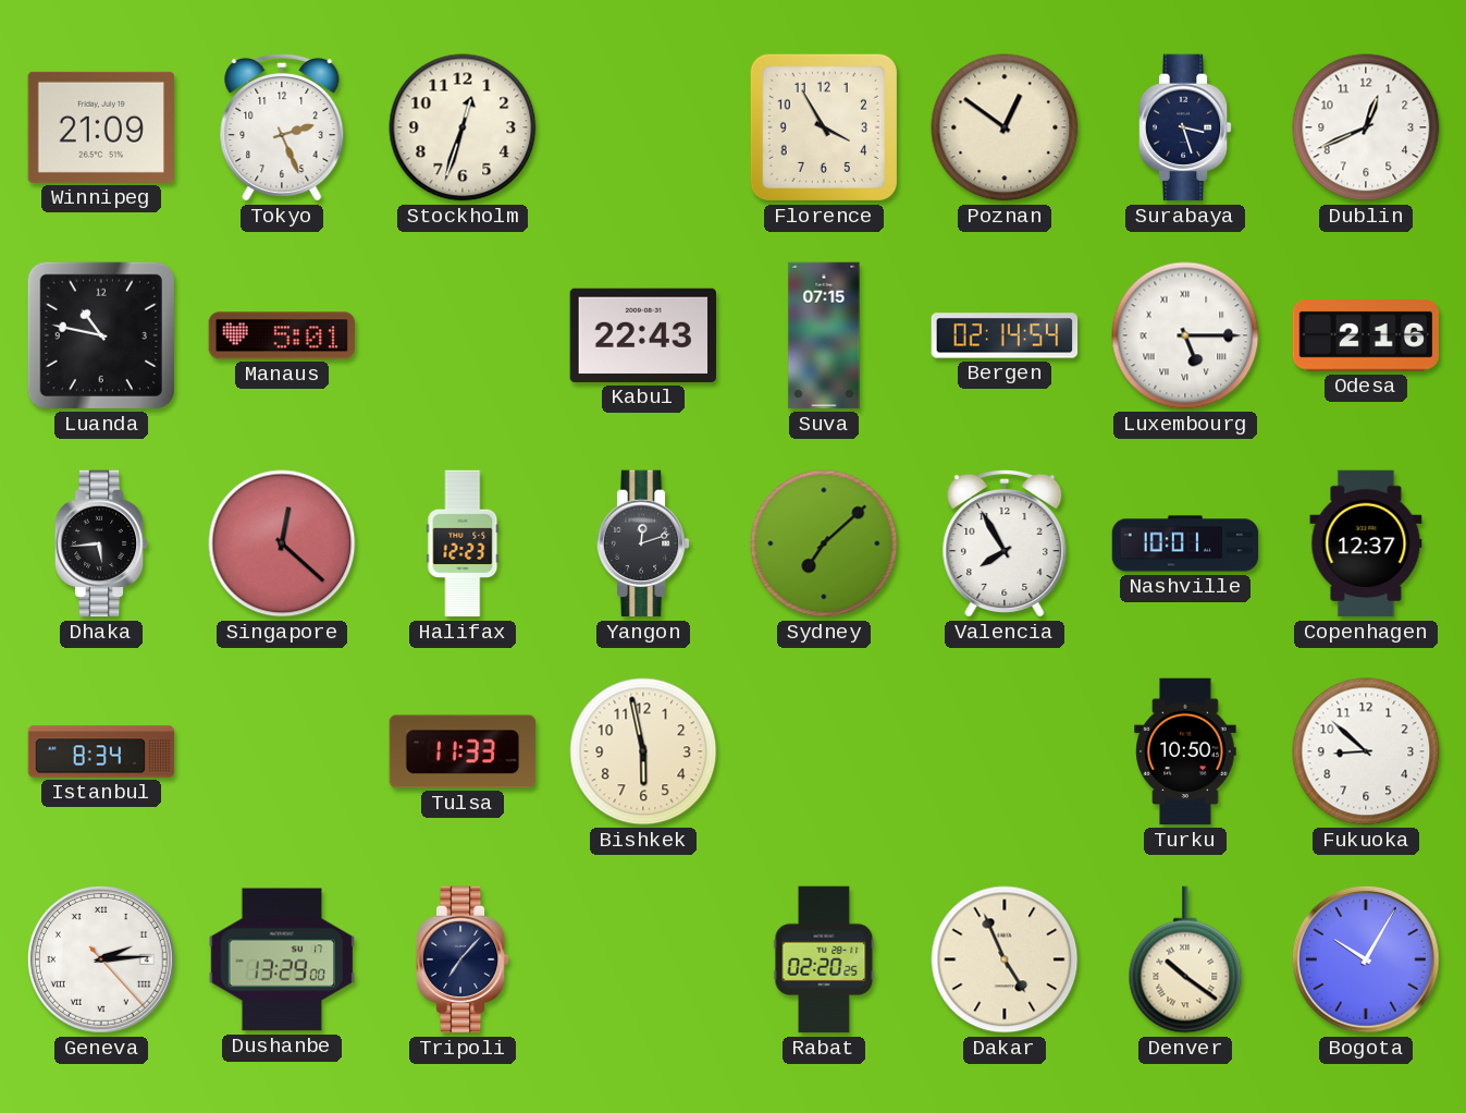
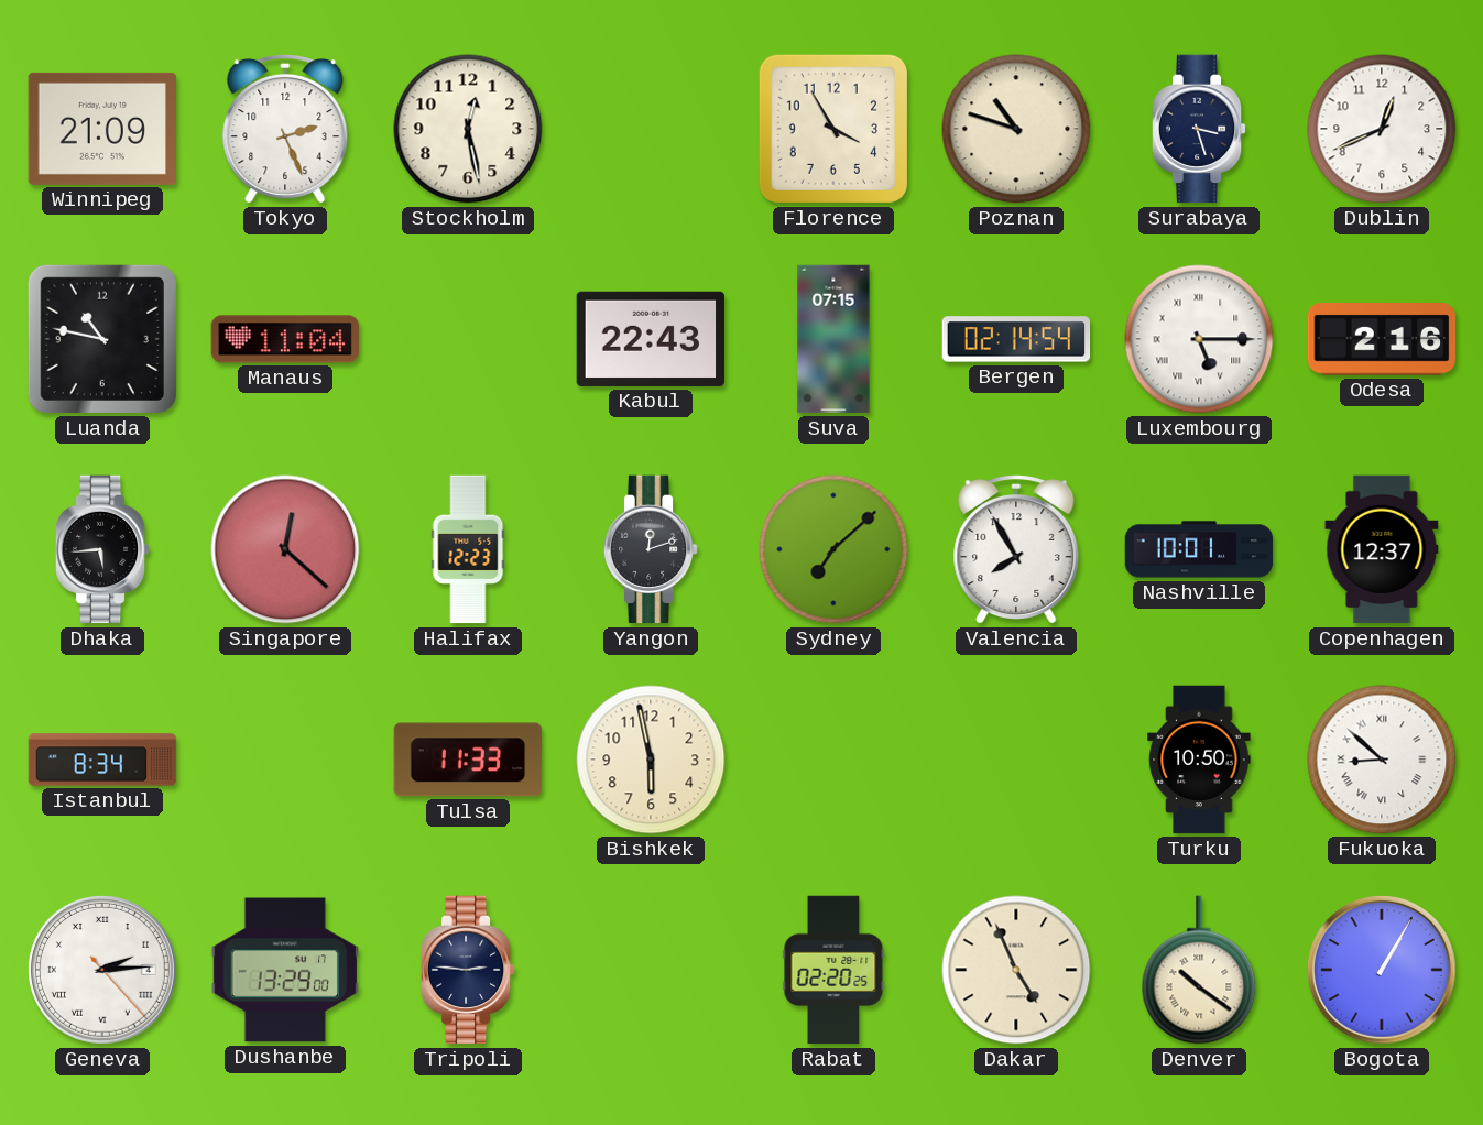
Stockholm: 12:33 -> 12:28 (468, 129)
Poznan: 12:51 -> 10:48 (1016, 129)
Manaus: 5:01 -> 11:04 (285, 339)
Fukuoka numerals: Arabic -> Roman (1382, 760)
Tripoli: 7:07 -> 2:46 (468, 970)
Bogota: 10:05 -> 1:05 (1383, 971)
